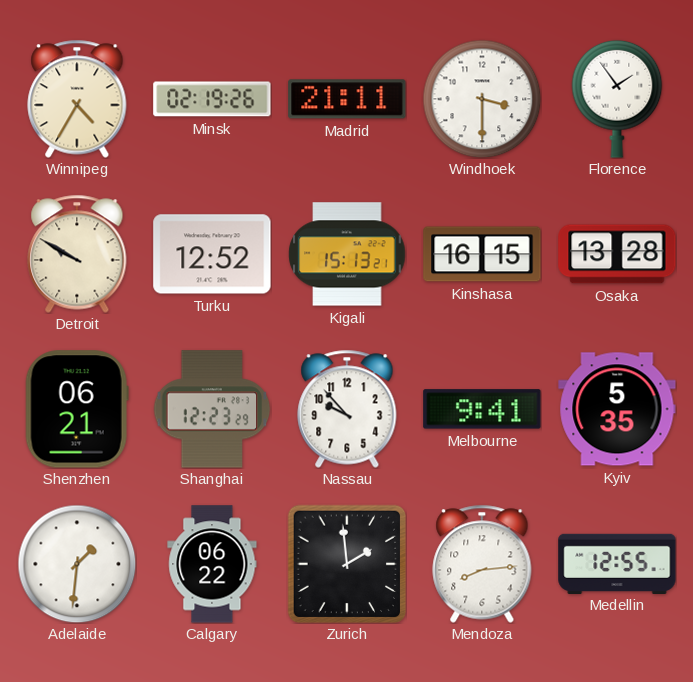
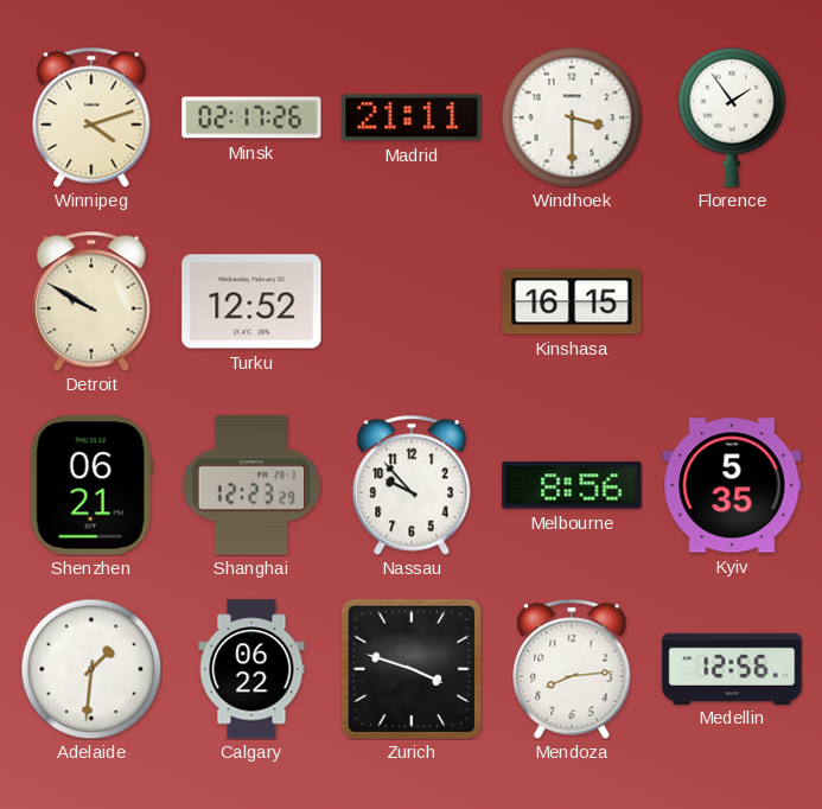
Winnipeg: 4:35 -> 4:12 (91, 117)
Minsk: 02:19 -> 02:17 (251, 117)
Kigali: 15:13 -> none (347, 254)
Osaka: 13:28 -> none (617, 254)
Melbourne: 9:41 -> 8:56 (572, 485)
Zurich: 1:59 -> 3:48 (412, 669)
Medellin: 12:55 -> 12:56 (732, 668)
